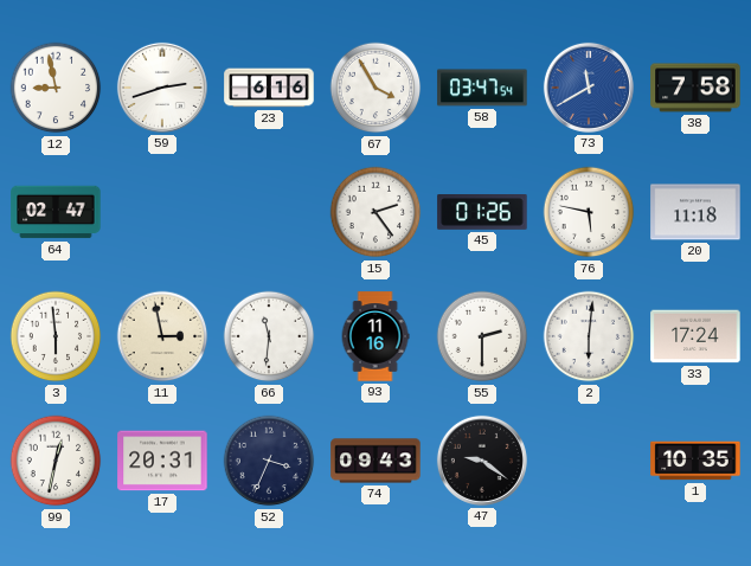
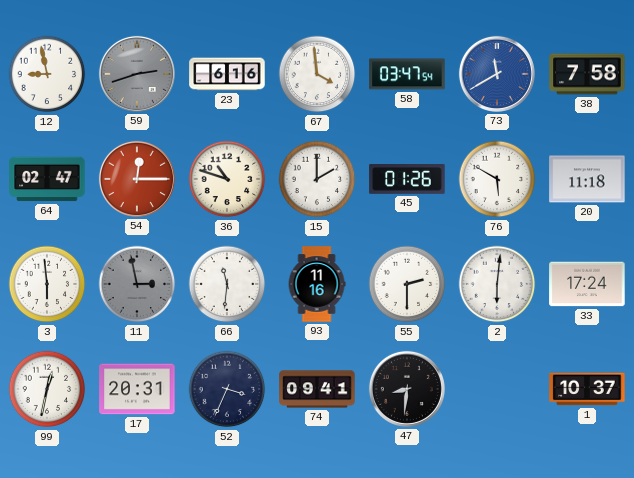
59 dial: white -> grey (137, 74)
67: 3:55 -> 3:59 (317, 74)
54: none -> 12:15 (137, 179)
36: none -> 10:48 (227, 179)
15: 2:24 -> 2:00 (317, 179)
76: 5:47 -> 5:50 (497, 179)
11 dial: cream -> grey (137, 284)
74: 09:43 -> 09:41 (317, 389)
47: 9:21 -> 8:31 (407, 389)
1: 10:35 -> 10:37 (587, 389)
